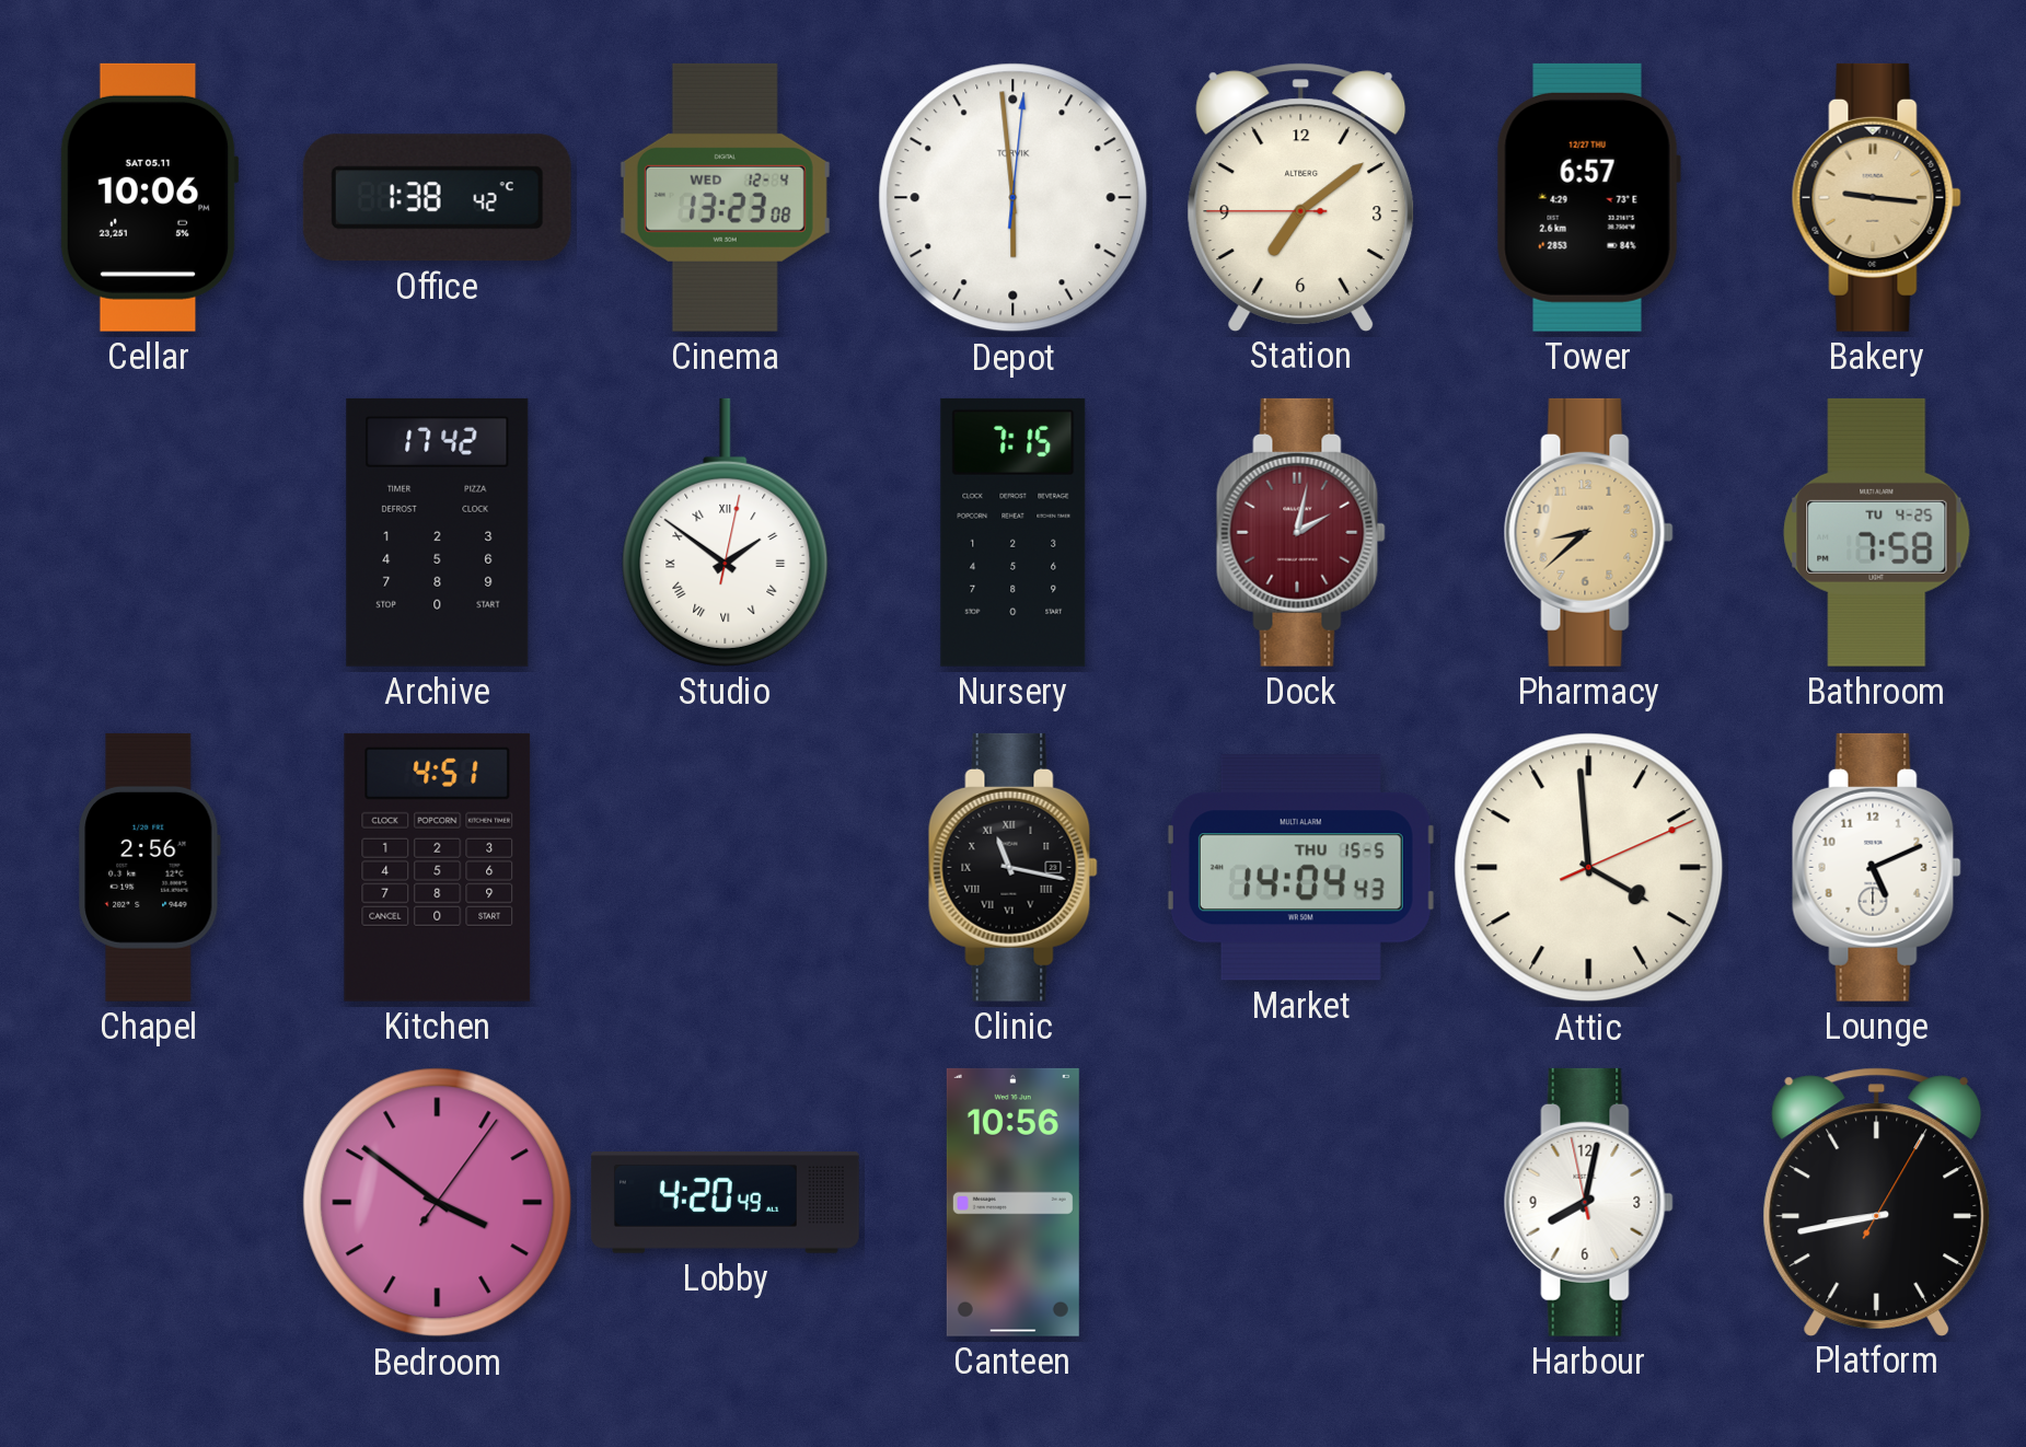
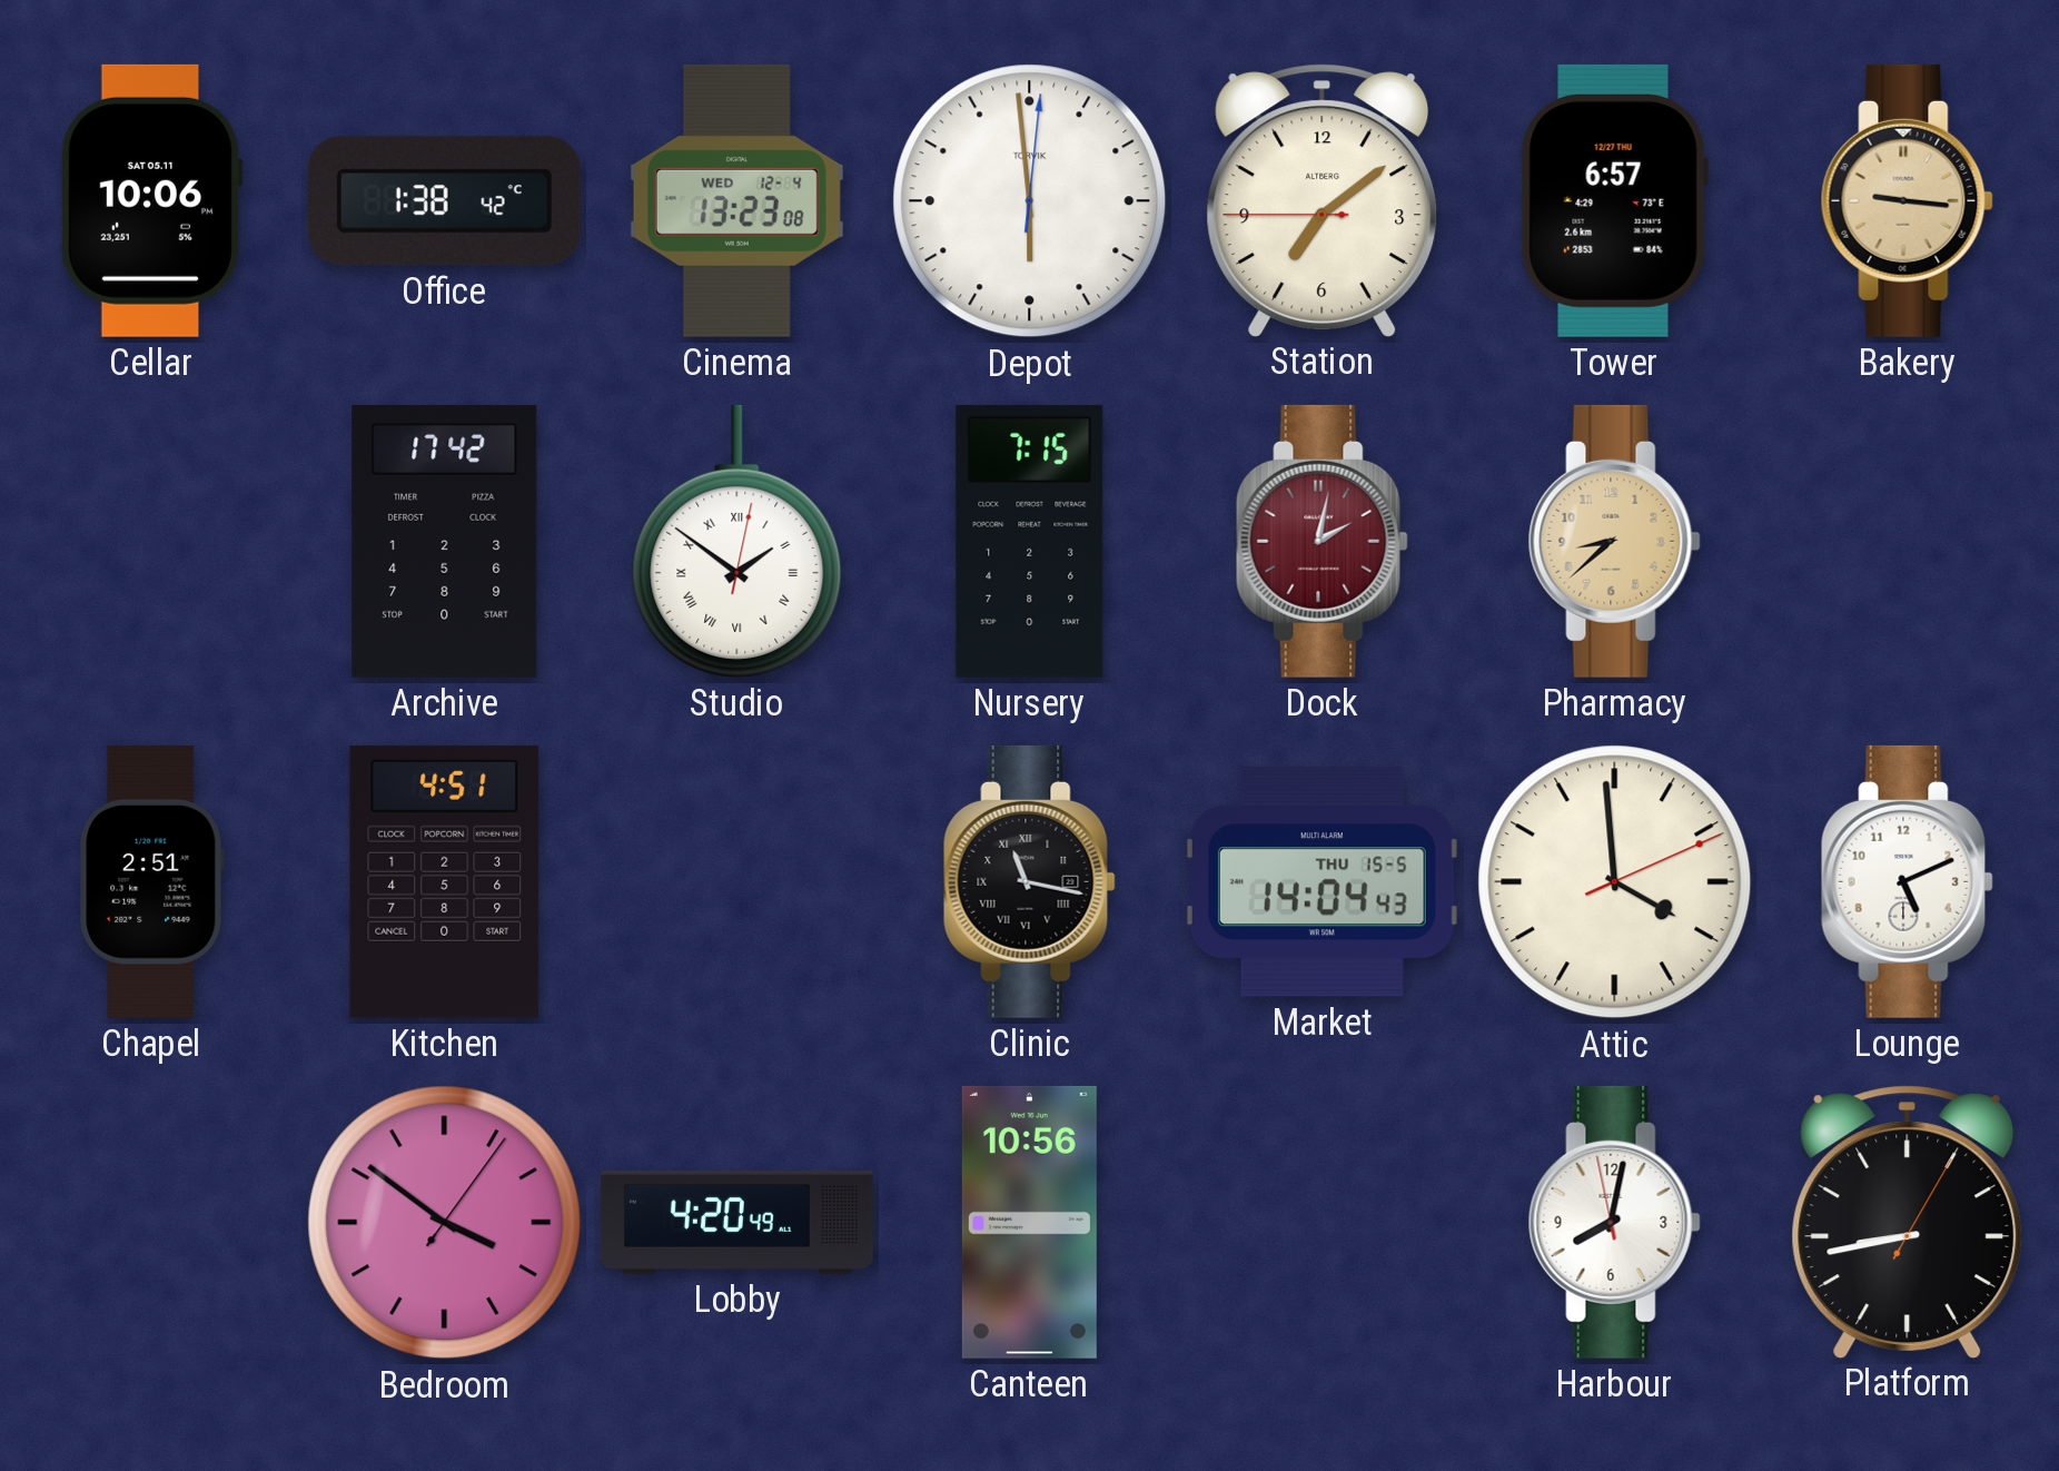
Bathroom: 7:58 -> none (1877, 532)
Chapel: 2:56 -> 2:51 (152, 881)
